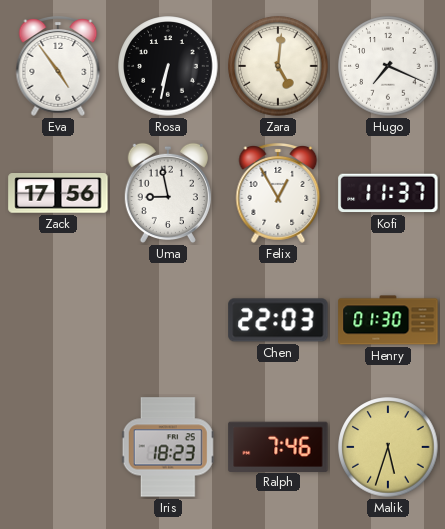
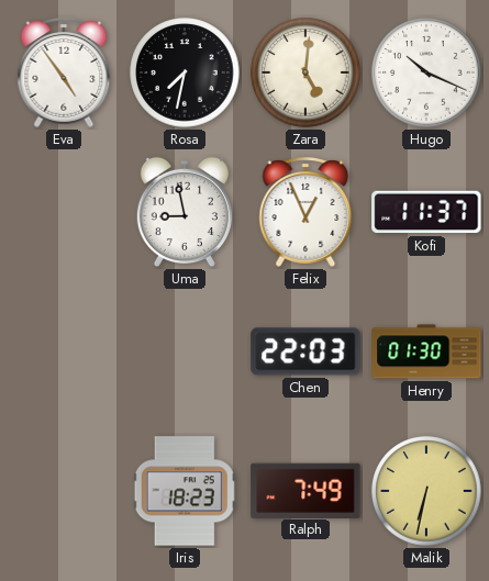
Rosa: 6:32 -> 7:32 (185, 72)
Hugo: 7:19 -> 10:19 (426, 72)
Zack: 17:56 -> none (58, 193)
Felix: 12:55 -> 12:56 (305, 212)
Ralph: 7:46 -> 7:49 (305, 490)
Malik: 5:33 -> 6:32 (426, 491)
